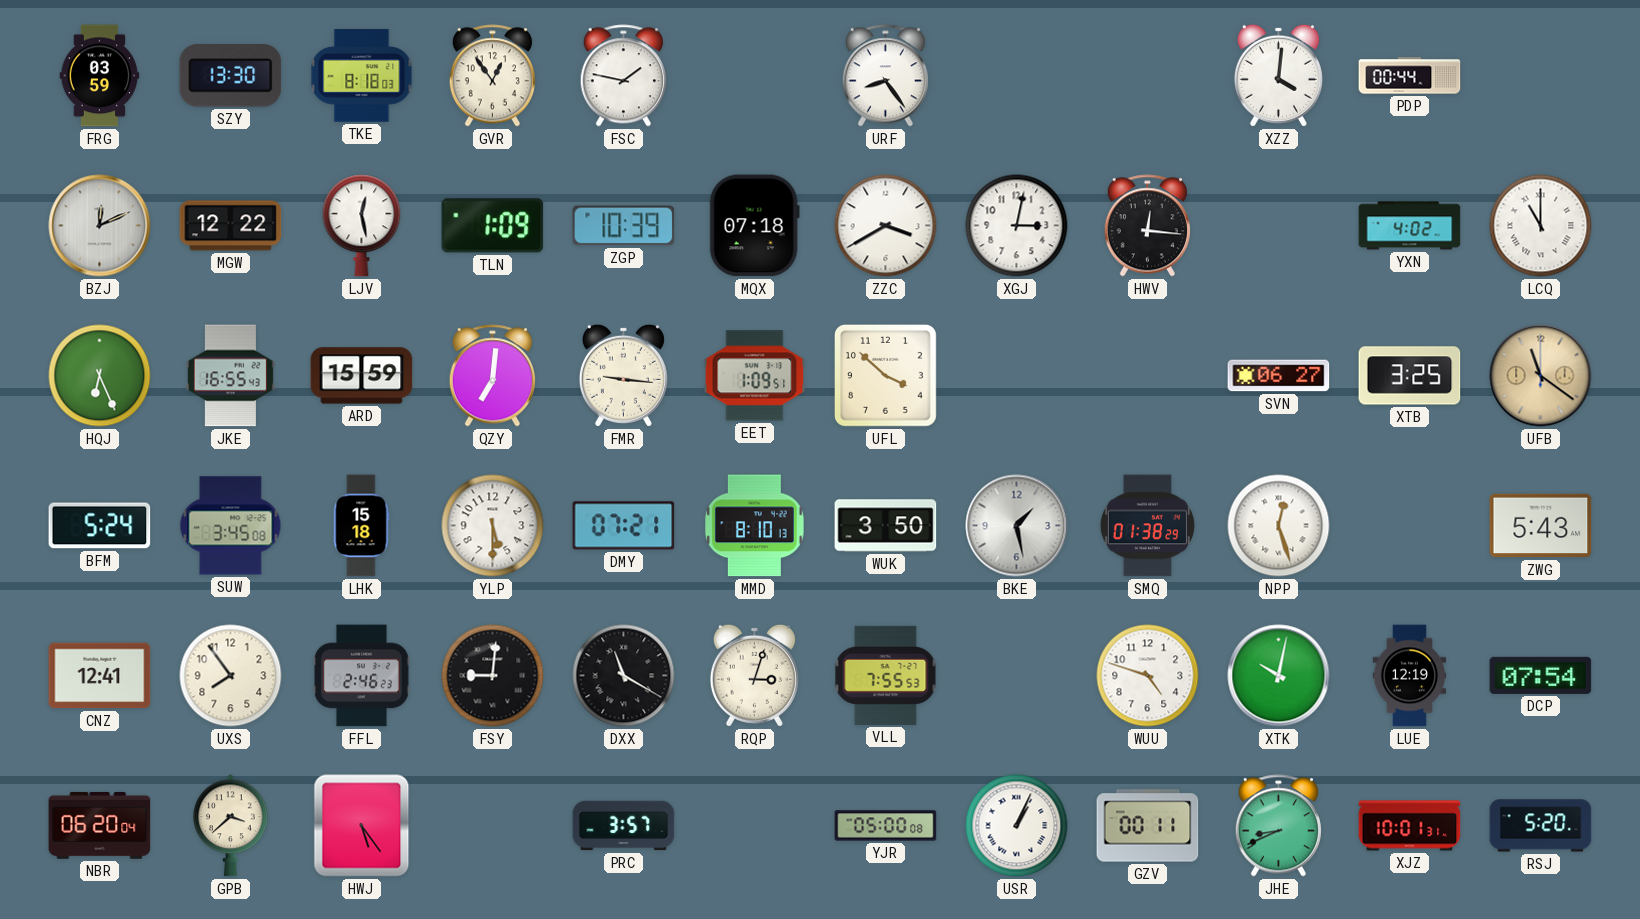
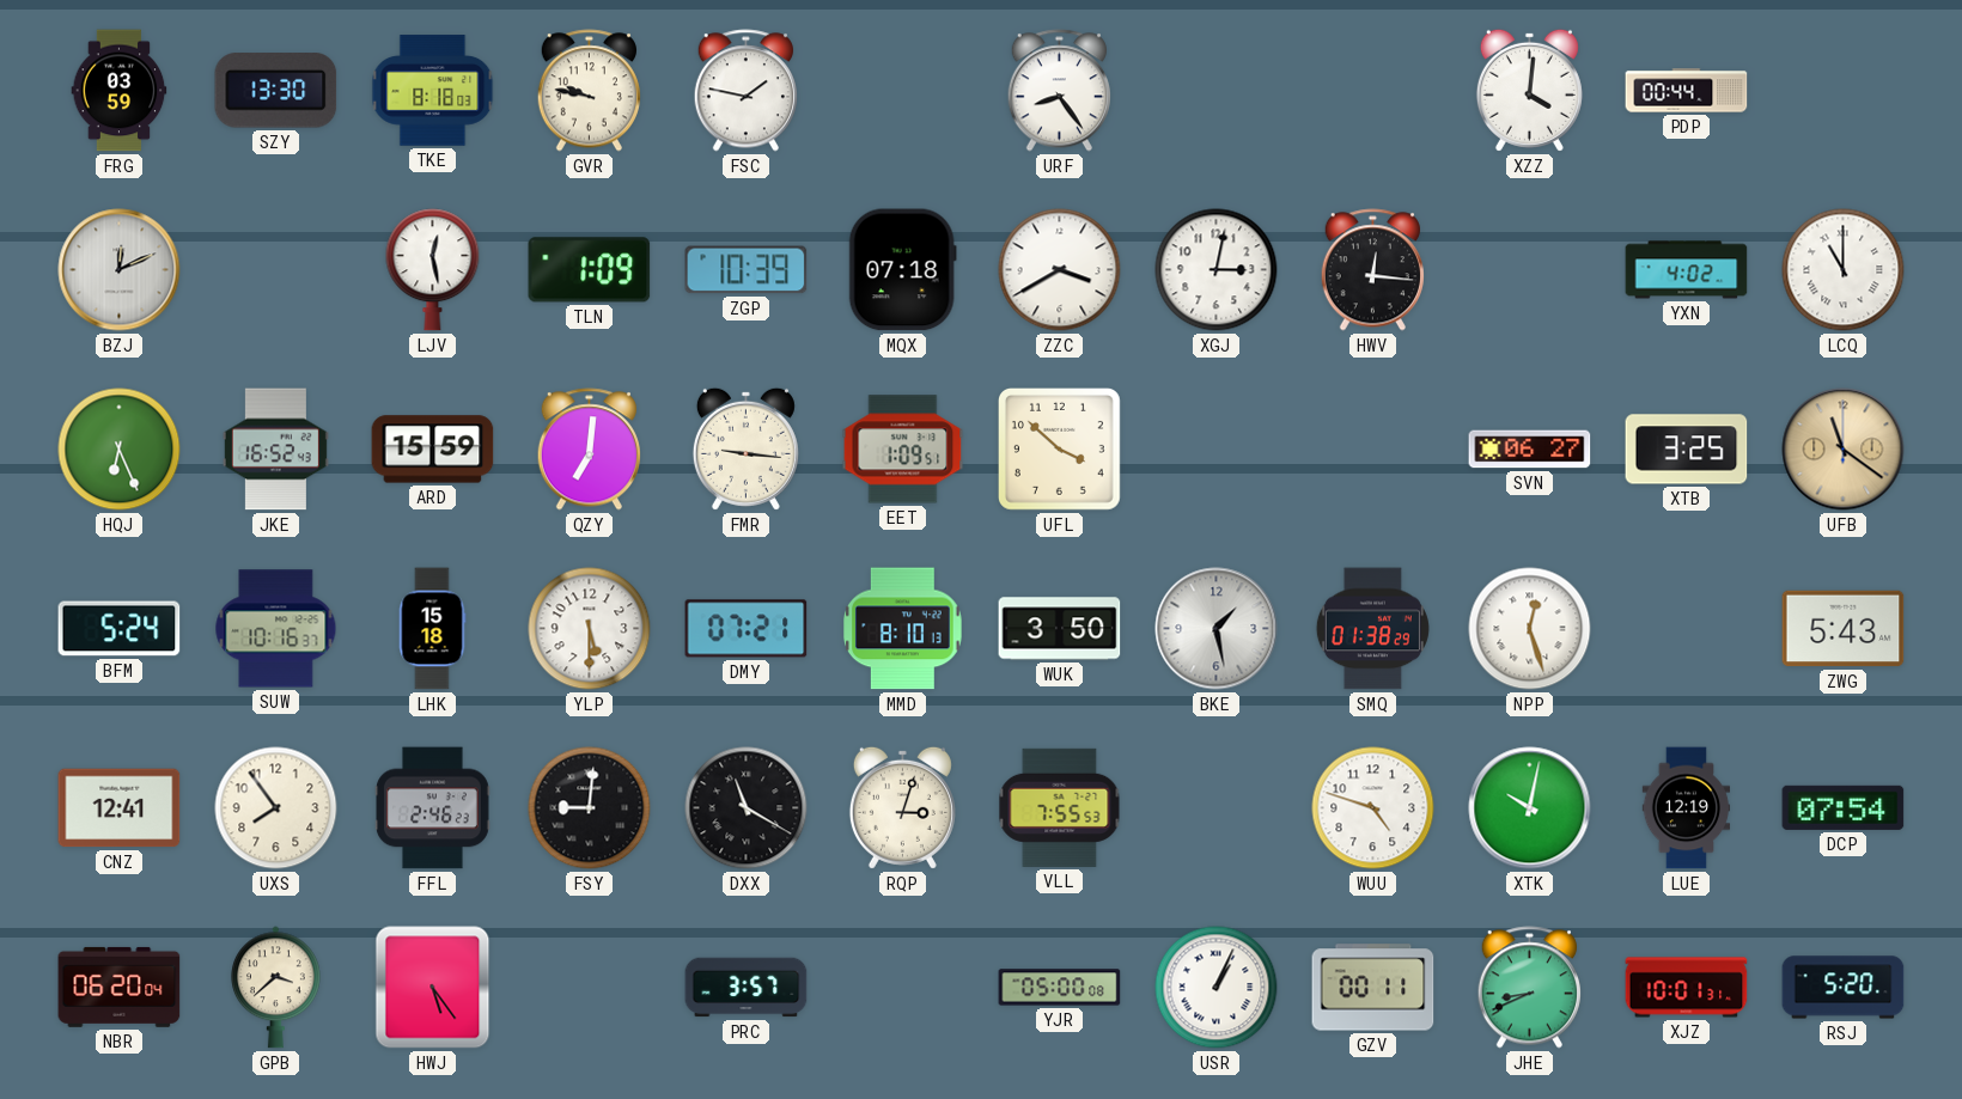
GVR: 12:54 -> 9:47 (589, 91)
MGW: 12:22 -> none (231, 226)
JKE: 16:55 -> 16:52 (275, 450)
SUW: 3:45 -> 10:16 (276, 629)
